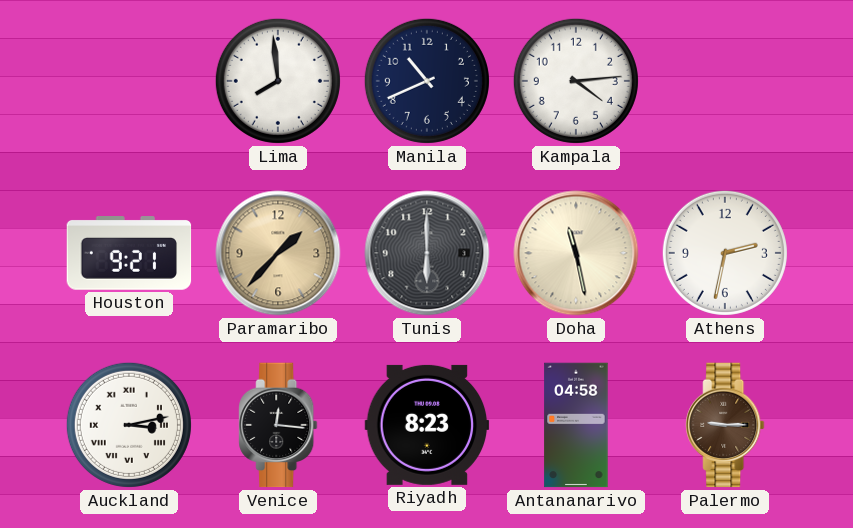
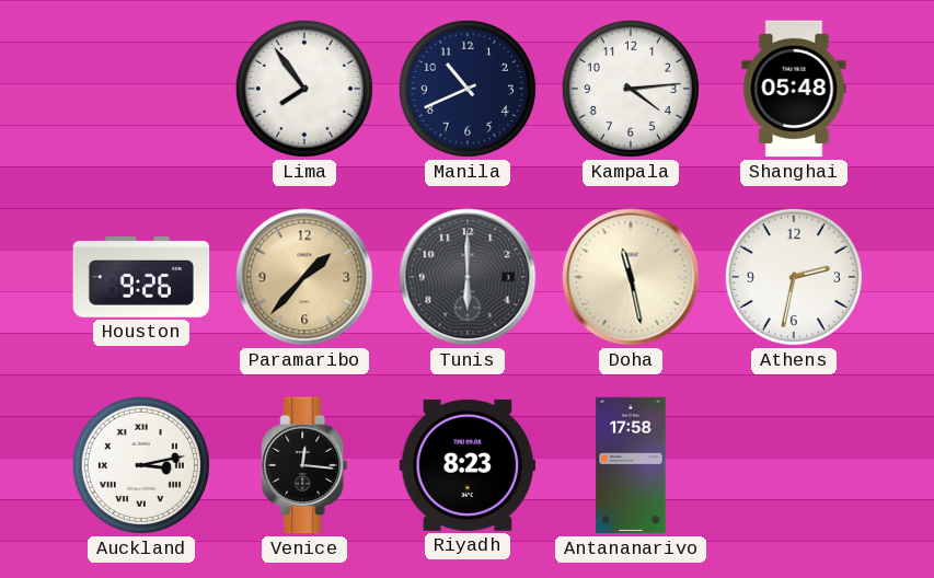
Lima: 7:59 -> 7:54 (304, 89)
Shanghai: none -> 05:48 (794, 89)
Houston: 9:21 -> 9:26 (141, 278)
Antananarivo: 04:58 -> 17:58 (631, 465)
Palermo: 9:15 -> none (725, 425)
